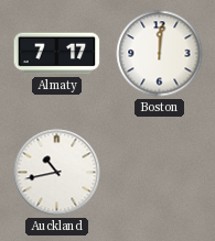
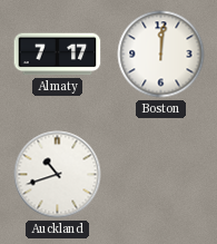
Auckland: 10:43 -> 10:42 (58, 175)
